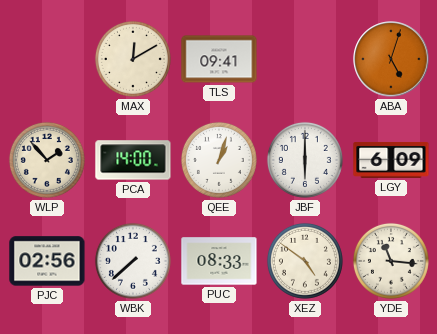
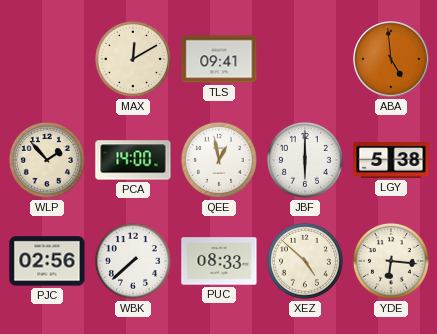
ABA: 5:03 -> 4:59 (391, 59)
QEE: 1:03 -> 12:58 (219, 160)
LGY: 6:09 -> 5:38 (391, 160)
XEZ: 4:51 -> 4:52 (305, 261)
YDE: 11:16 -> 6:16 (391, 261)
